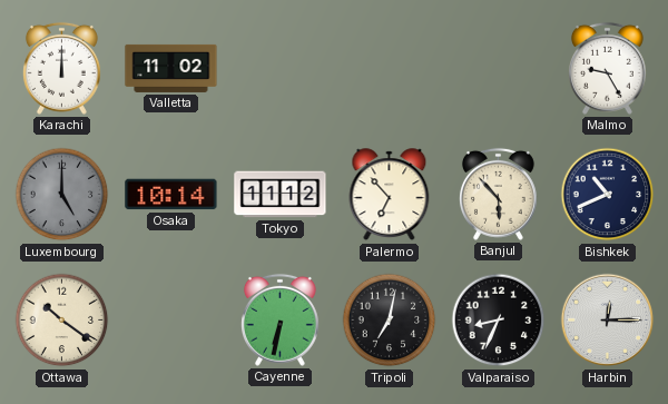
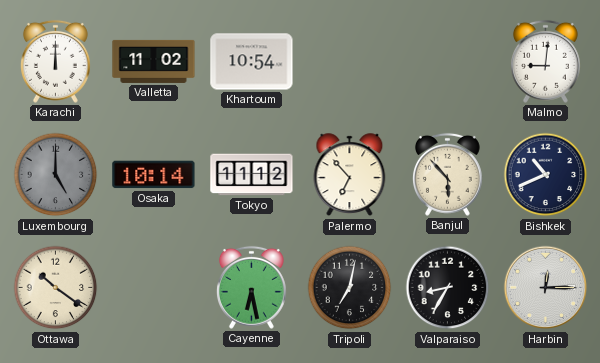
Khartoum: none -> 10:54 (252, 62)
Malmo: 9:25 -> 9:01 (545, 61)
Cayenne: 6:32 -> 6:28 (251, 287)
Valparaiso: 8:34 -> 8:35 (448, 288)
